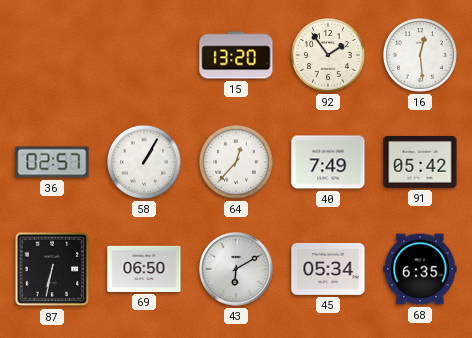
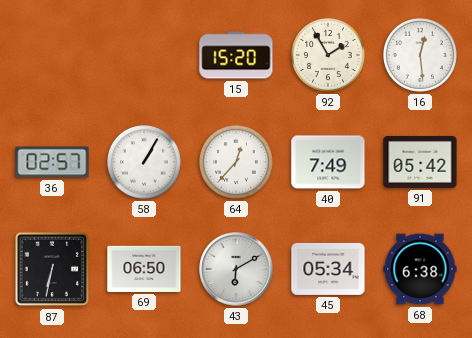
15: 13:20 -> 15:20 (236, 55)
92: 1:54 -> 1:55 (329, 56)
68: 6:35 -> 6:38 (420, 269)
